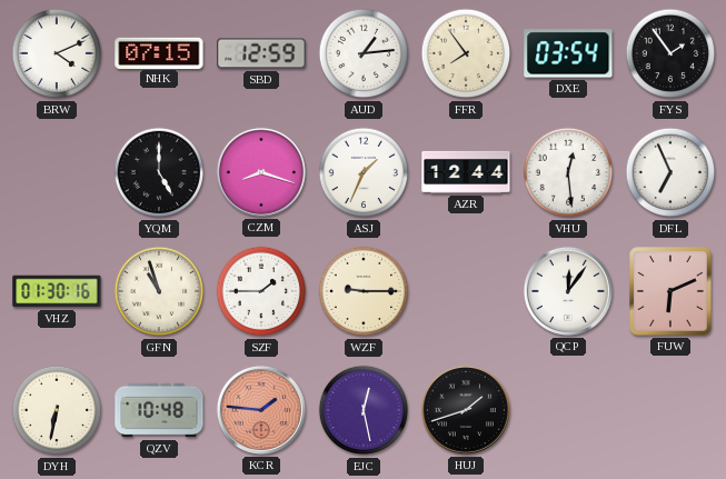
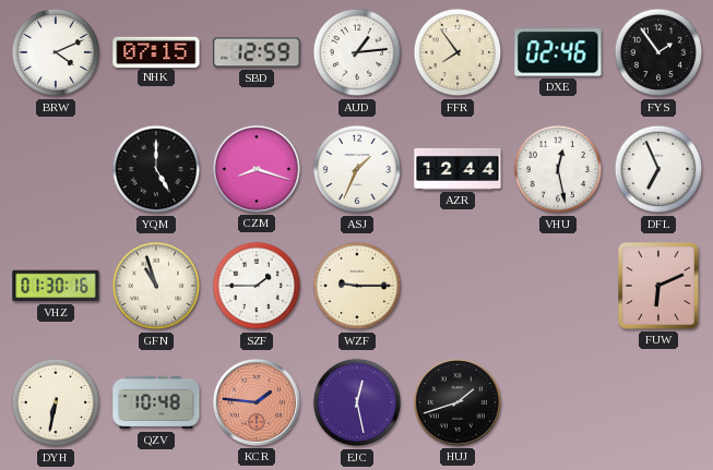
DXE: 03:54 -> 02:46 (558, 52)
VHU: 12:29 -> 12:28 (558, 169)
QCP: 12:06 -> none (568, 291)
